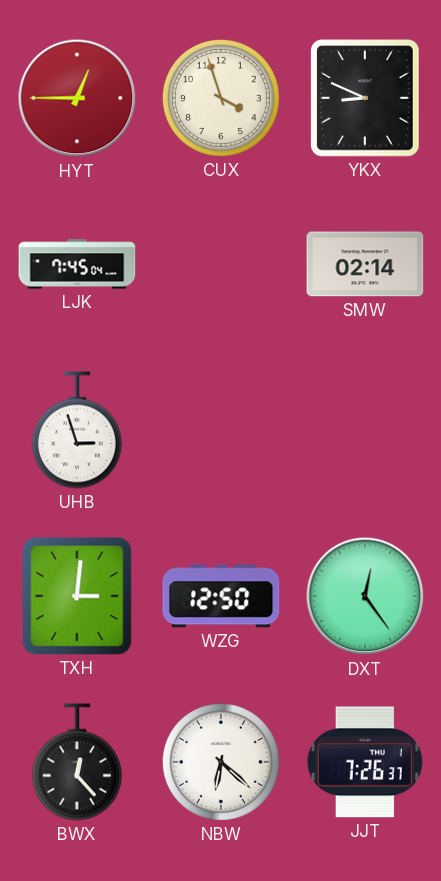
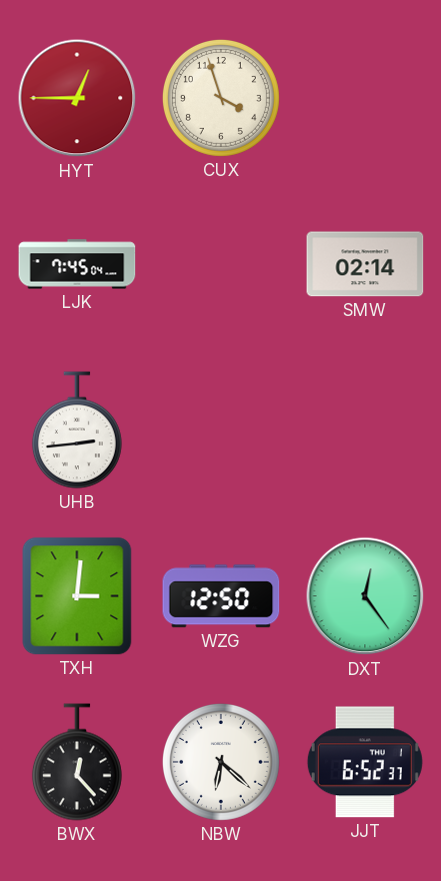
YKX: 8:49 -> none (365, 98)
UHB: 2:57 -> 2:44 (77, 430)
JJT: 7:26 -> 6:52 (365, 762)
